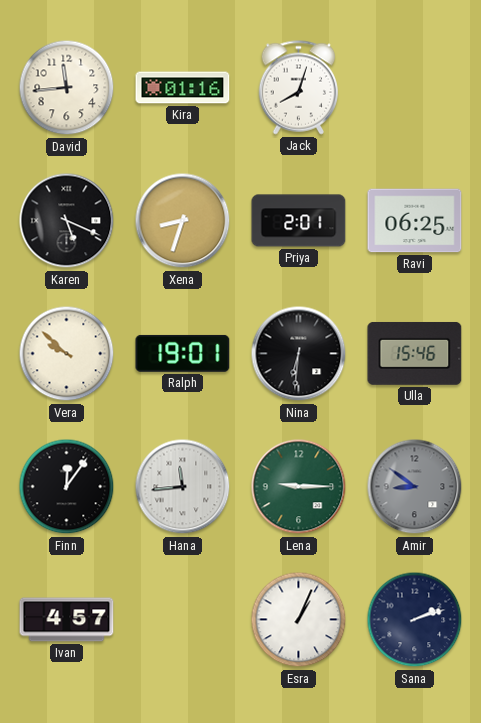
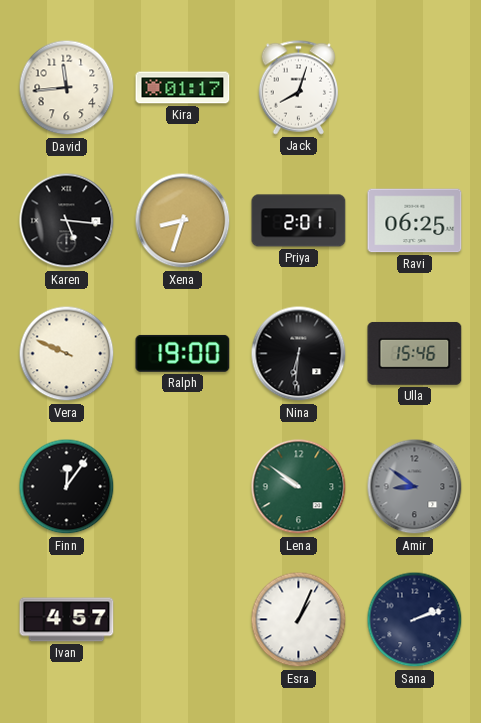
Kira: 01:16 -> 01:17 (183, 88)
Karen: 5:19 -> 5:16 (67, 221)
Vera: 9:52 -> 9:49 (67, 354)
Ralph: 19:01 -> 19:00 (183, 353)
Hana: 11:44 -> none (183, 487)
Lena: 9:15 -> 9:51 (299, 487)
